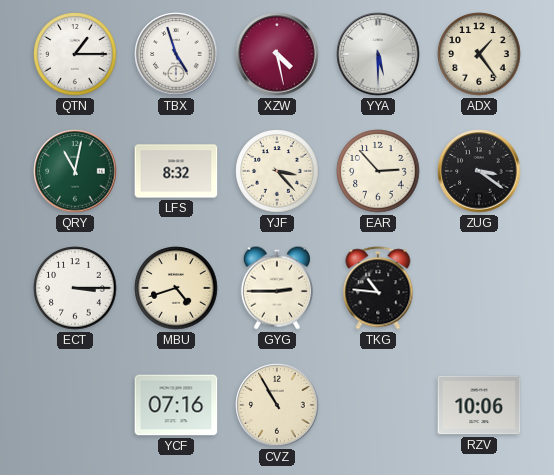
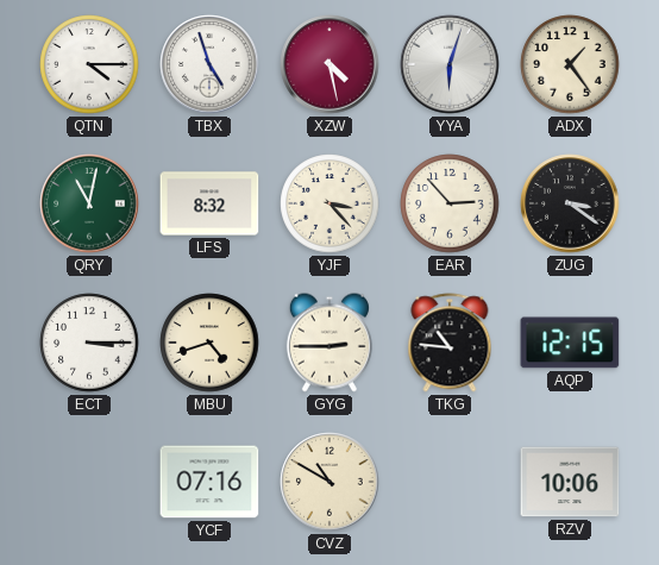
QTN: 1:15 -> 4:15 (89, 64)
YYA: 5:30 -> 6:03 (450, 64)
AQP: none -> 12:15 (570, 343)
CVZ: 10:55 -> 10:50 (329, 482)
